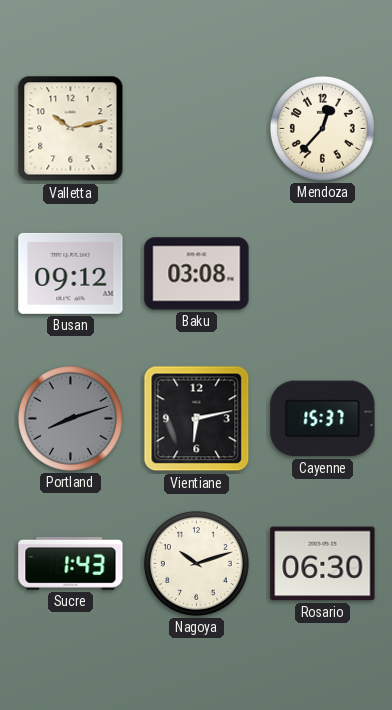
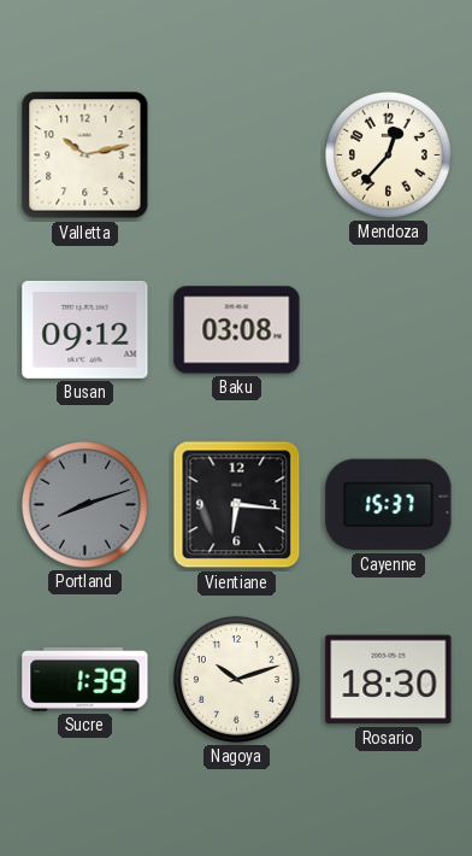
Vientiane: 6:13 -> 6:16 (237, 505)
Sucre: 1:43 -> 1:39 (85, 679)
Rosario: 06:30 -> 18:30 (389, 680)
